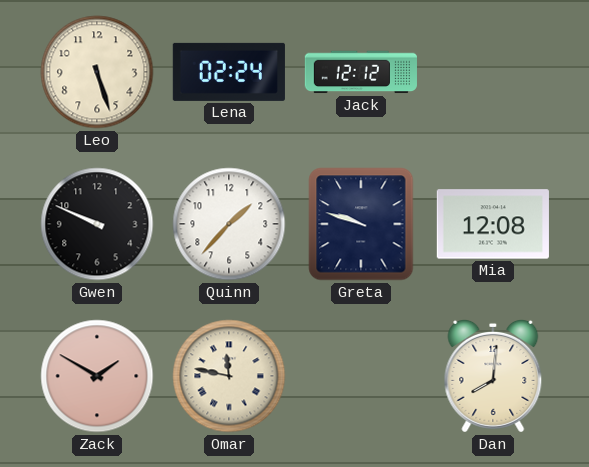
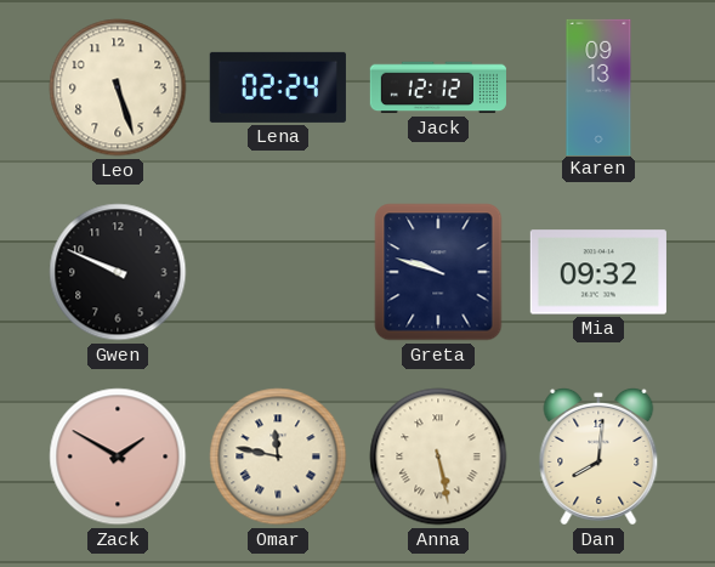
Karen: none -> 09:13 (598, 86)
Quinn: 1:37 -> none (229, 224)
Mia: 12:08 -> 09:32 (598, 272)
Anna: none -> 5:28 (438, 457)
